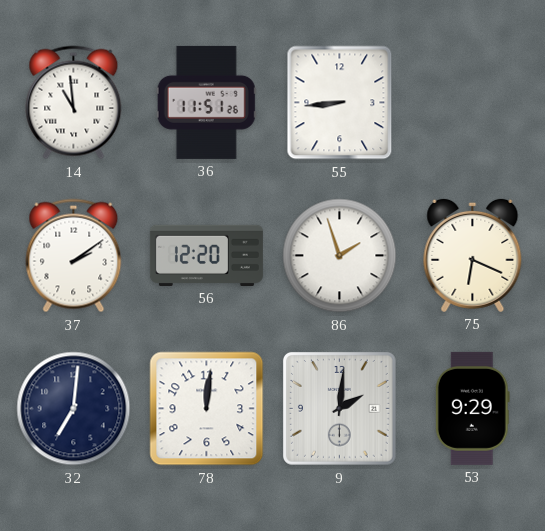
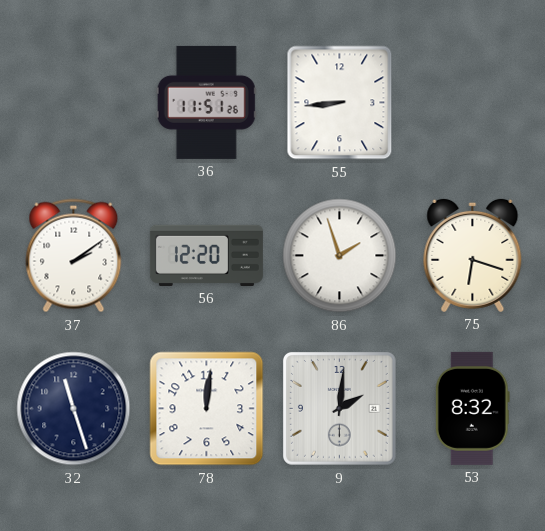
14: 10:59 -> none (74, 103)
75: 6:19 -> 6:18 (473, 255)
32: 7:01 -> 11:27 (74, 409)
53: 9:29 -> 8:32 (472, 408)
